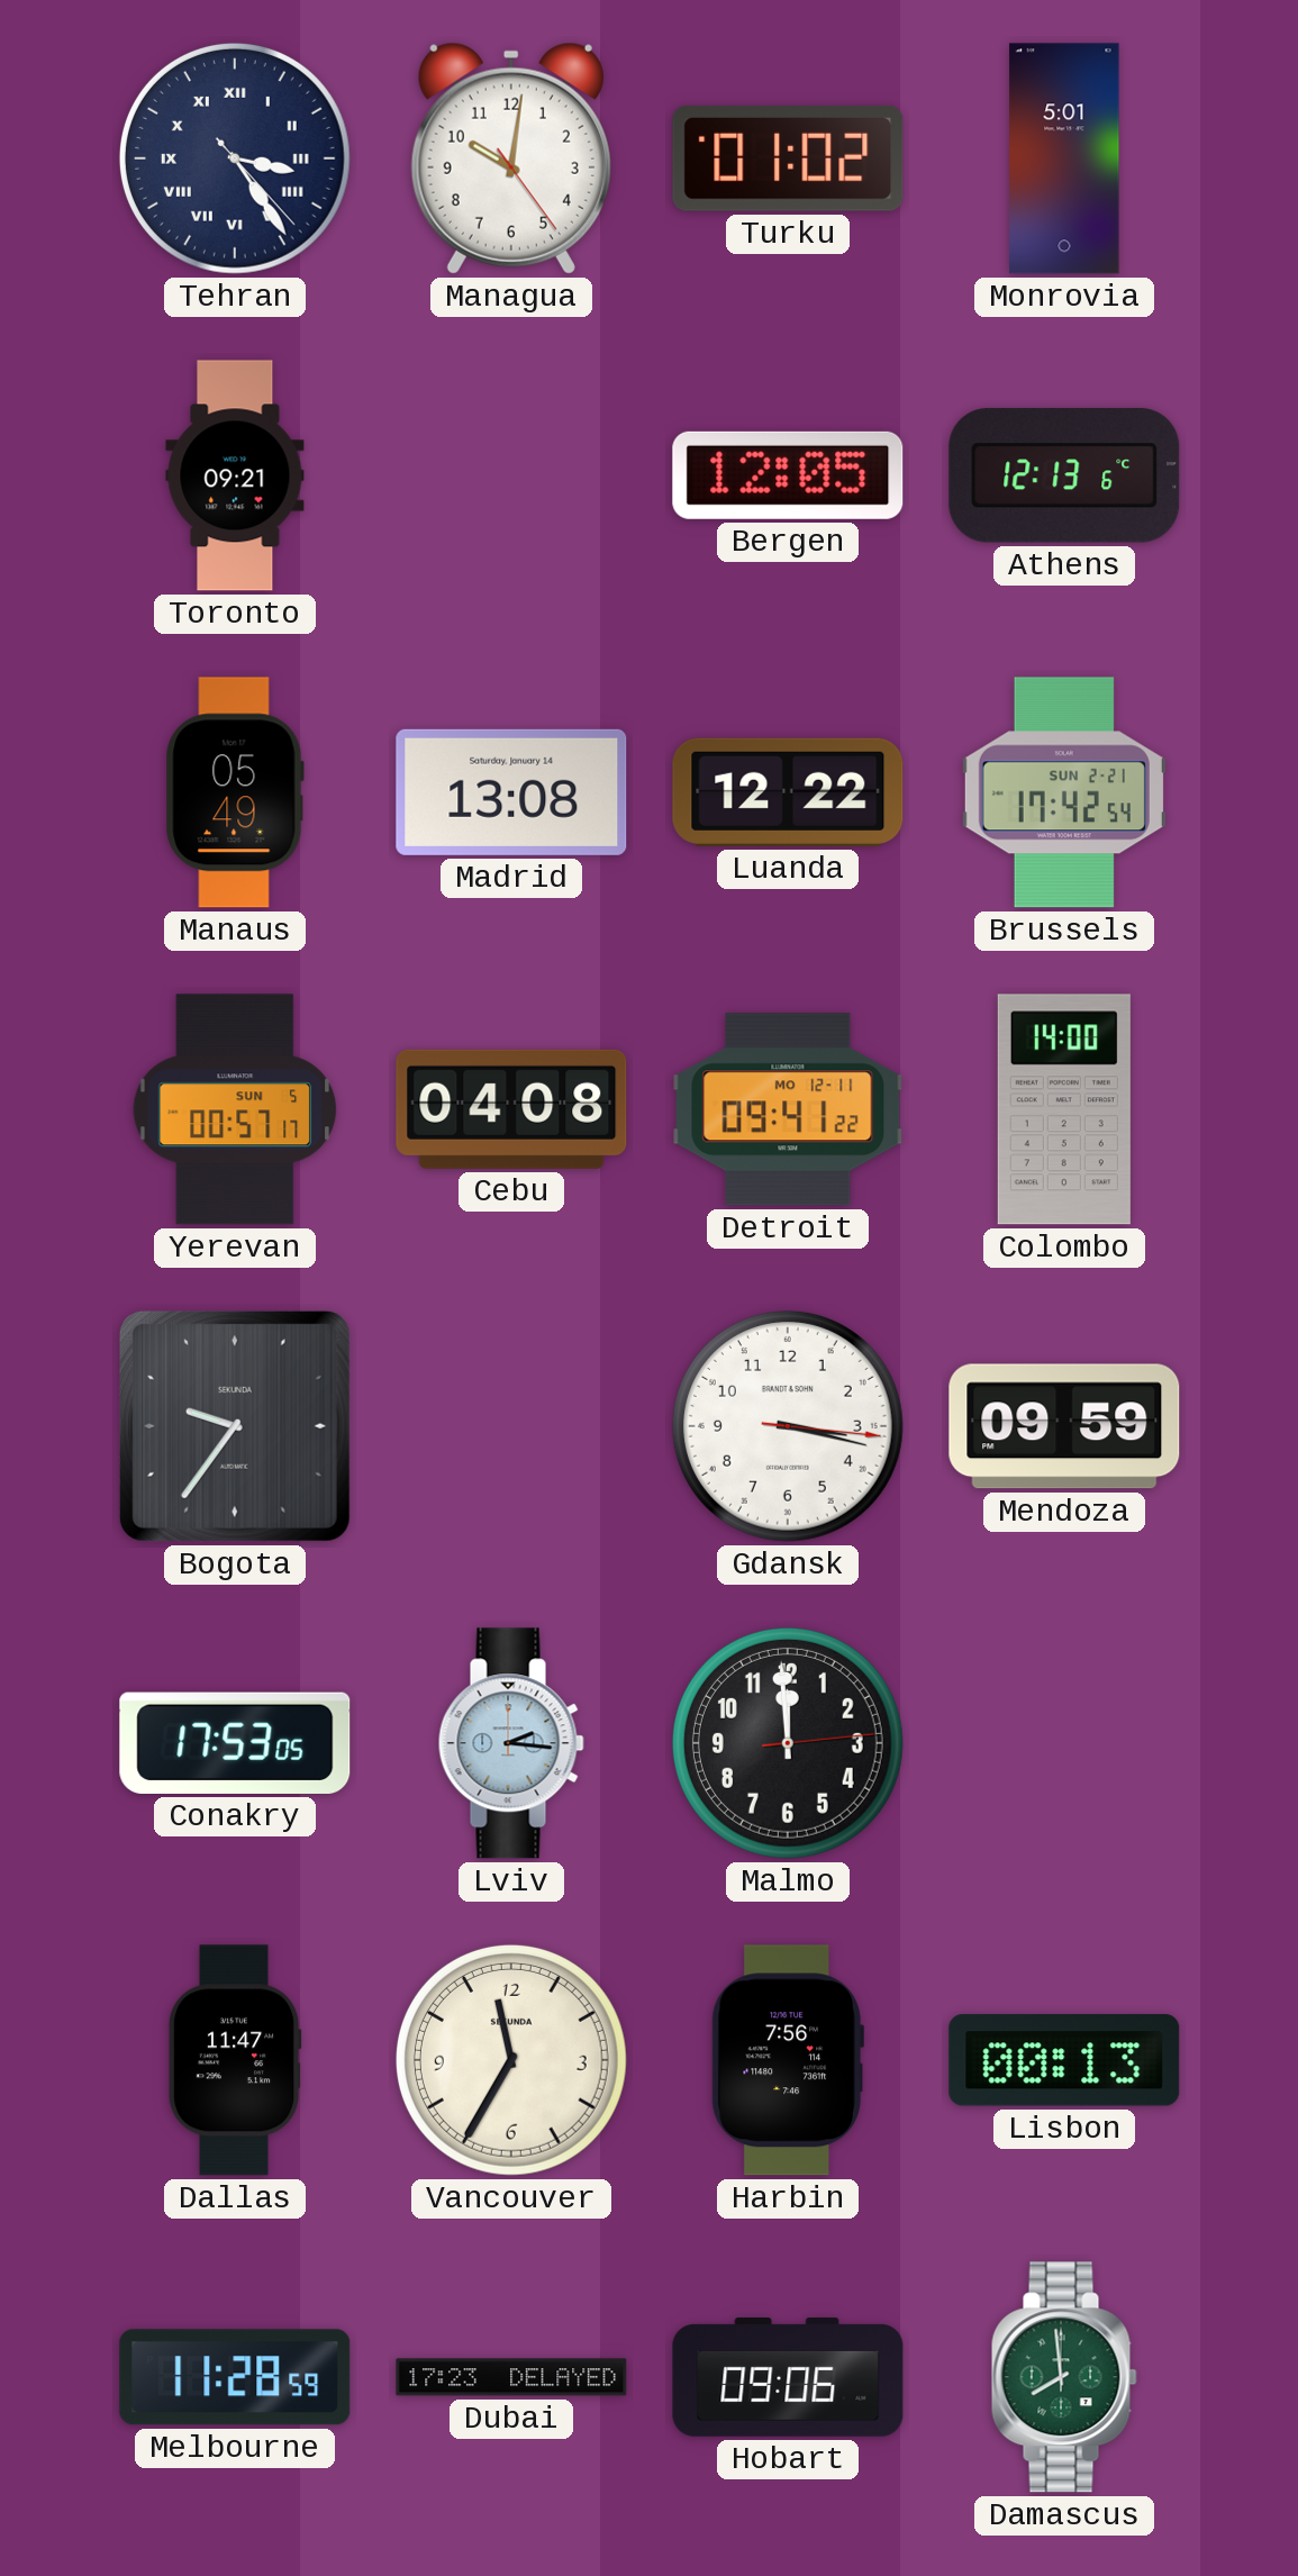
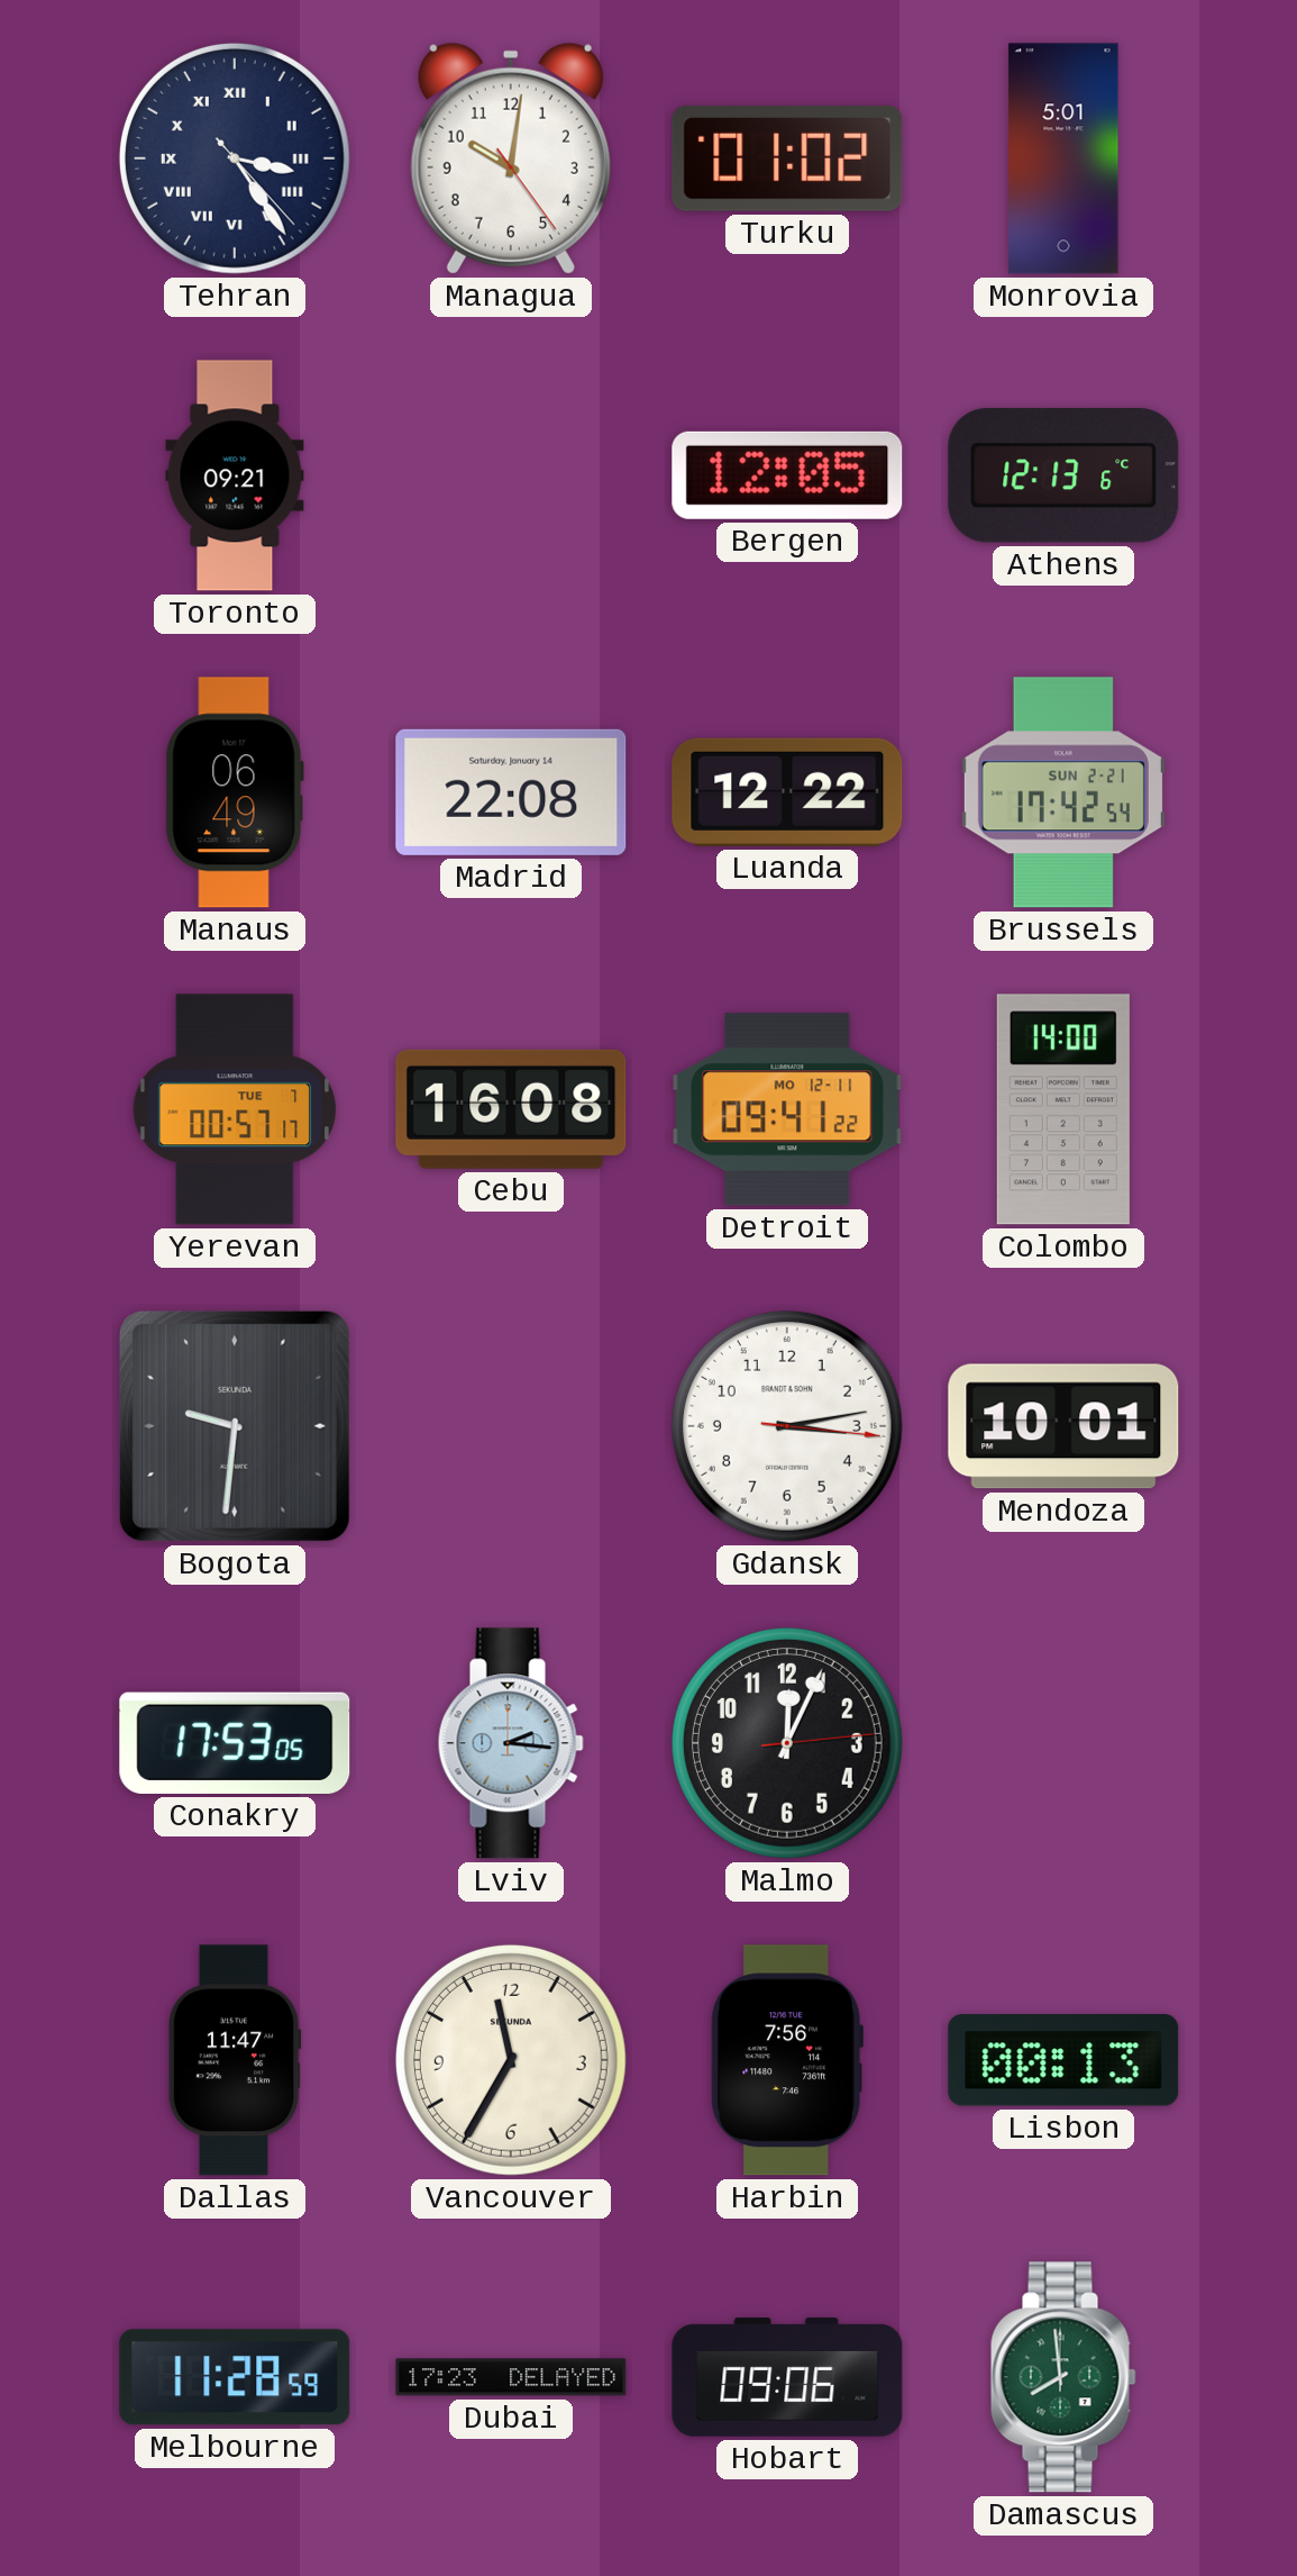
Manaus: 05:49 -> 06:49 (235, 792)
Madrid: 13:08 -> 22:08 (511, 792)
Yerevan date: SUN 5 -> TUE 7 (235, 1109)
Cebu: 04:08 -> 16:08 (511, 1109)
Bogota: 9:36 -> 9:31 (235, 1426)
Gdansk: 3:17 -> 3:13 (787, 1426)
Mendoza: 09:59 -> 10:01 (1063, 1426)
Malmo: 11:59 -> 12:04 (787, 1743)
